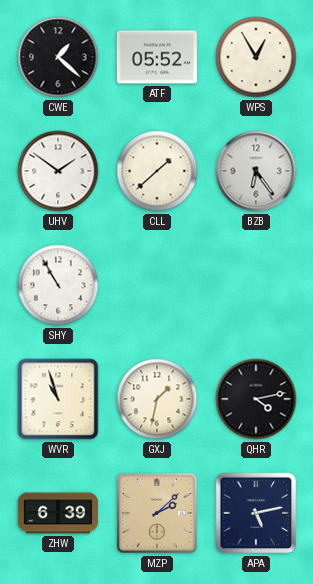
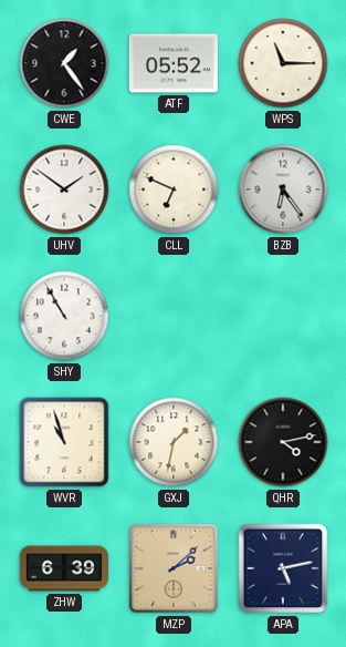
CWE: 1:22 -> 1:24 (64, 63)
WPS: 12:55 -> 11:15 (283, 63)
CLL: 1:38 -> 6:49 (174, 189)
